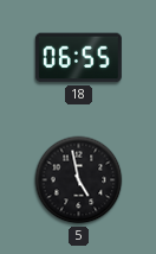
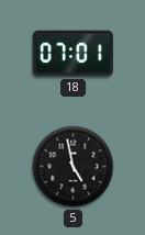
18: 06:55 -> 07:01 (72, 54)
